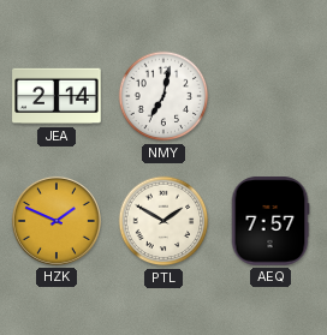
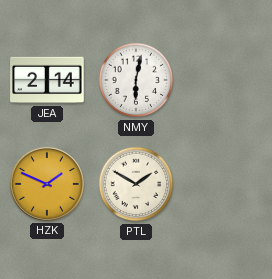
NMY: 7:02 -> 6:02 (136, 80)
AEQ: 7:57 -> none (270, 221)
